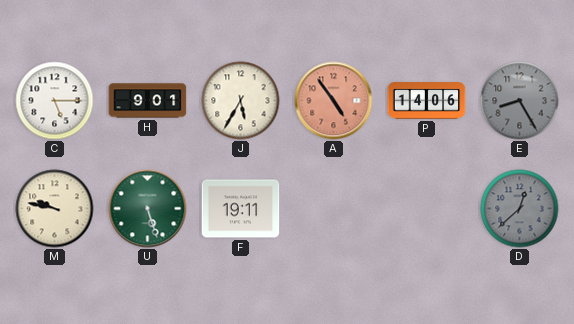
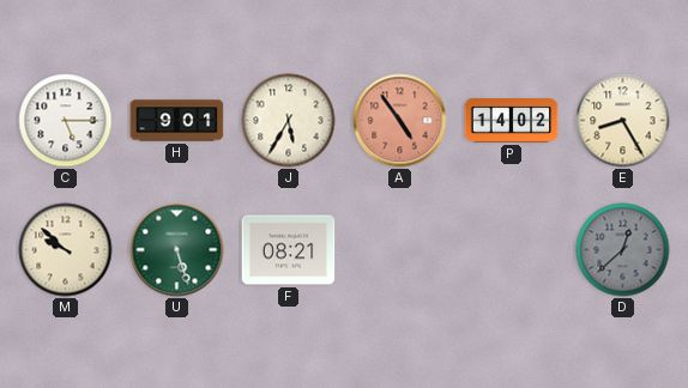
P: 14:06 -> 14:02 (512, 121)
E dial: grey -> cream (623, 121)
M: 9:47 -> 9:52 (66, 250)
F: 19:11 -> 08:21 (289, 250)
